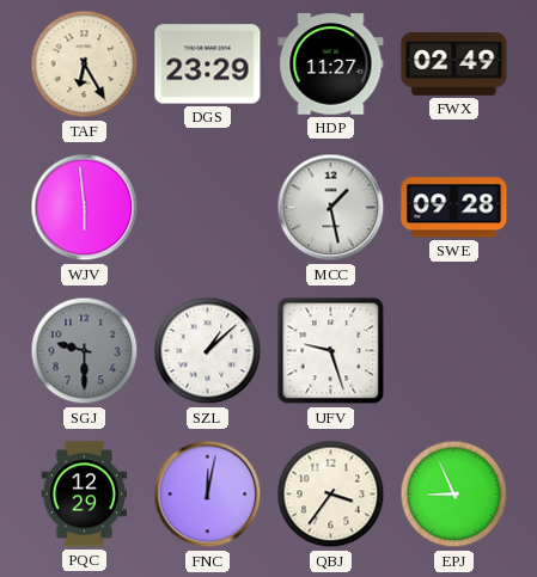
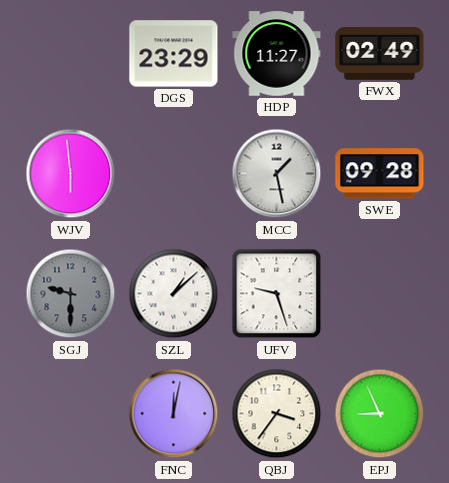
TAF: 6:25 -> none (85, 65)
PQC: 12:29 -> none (84, 495)
